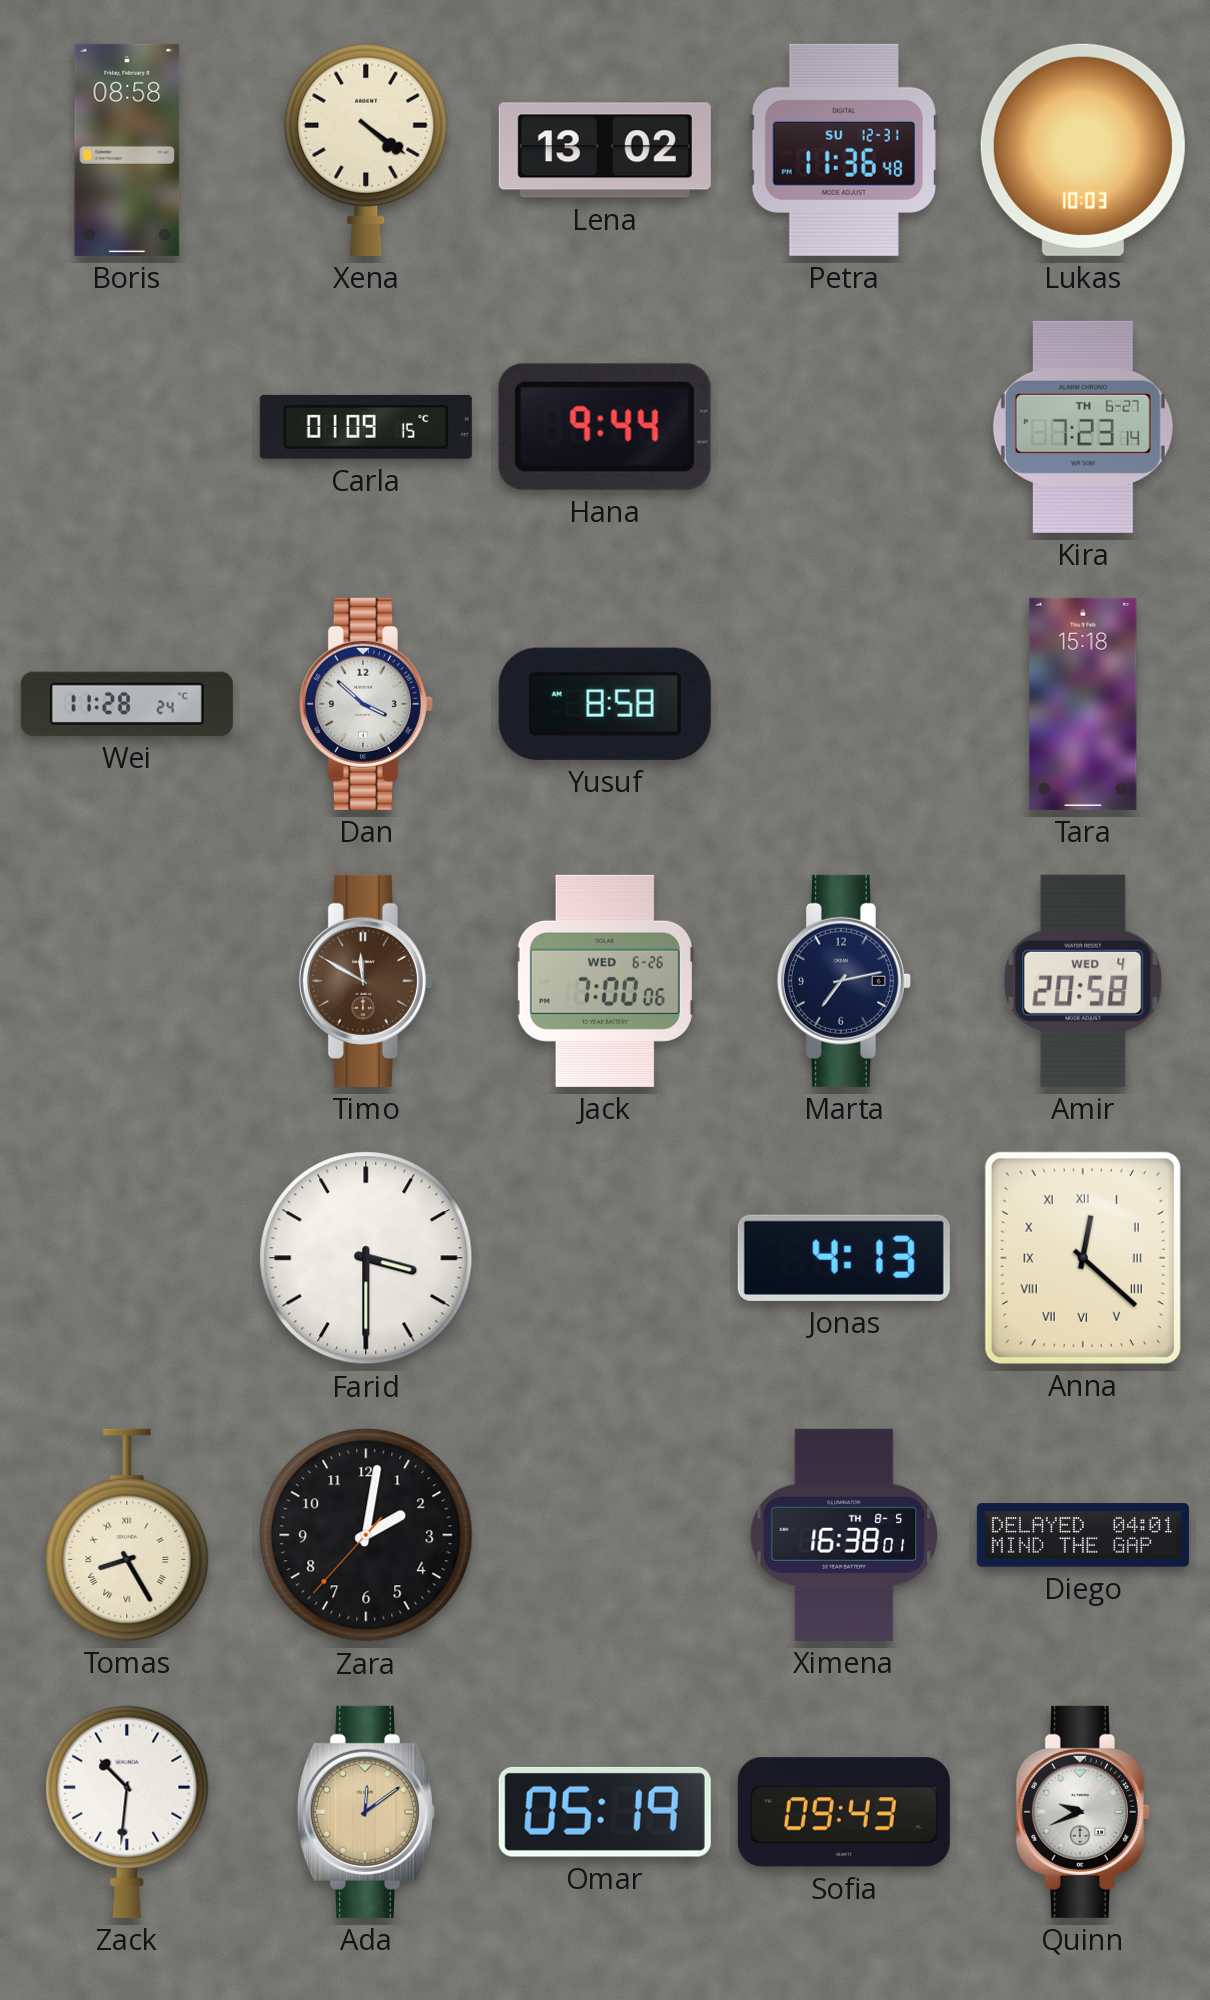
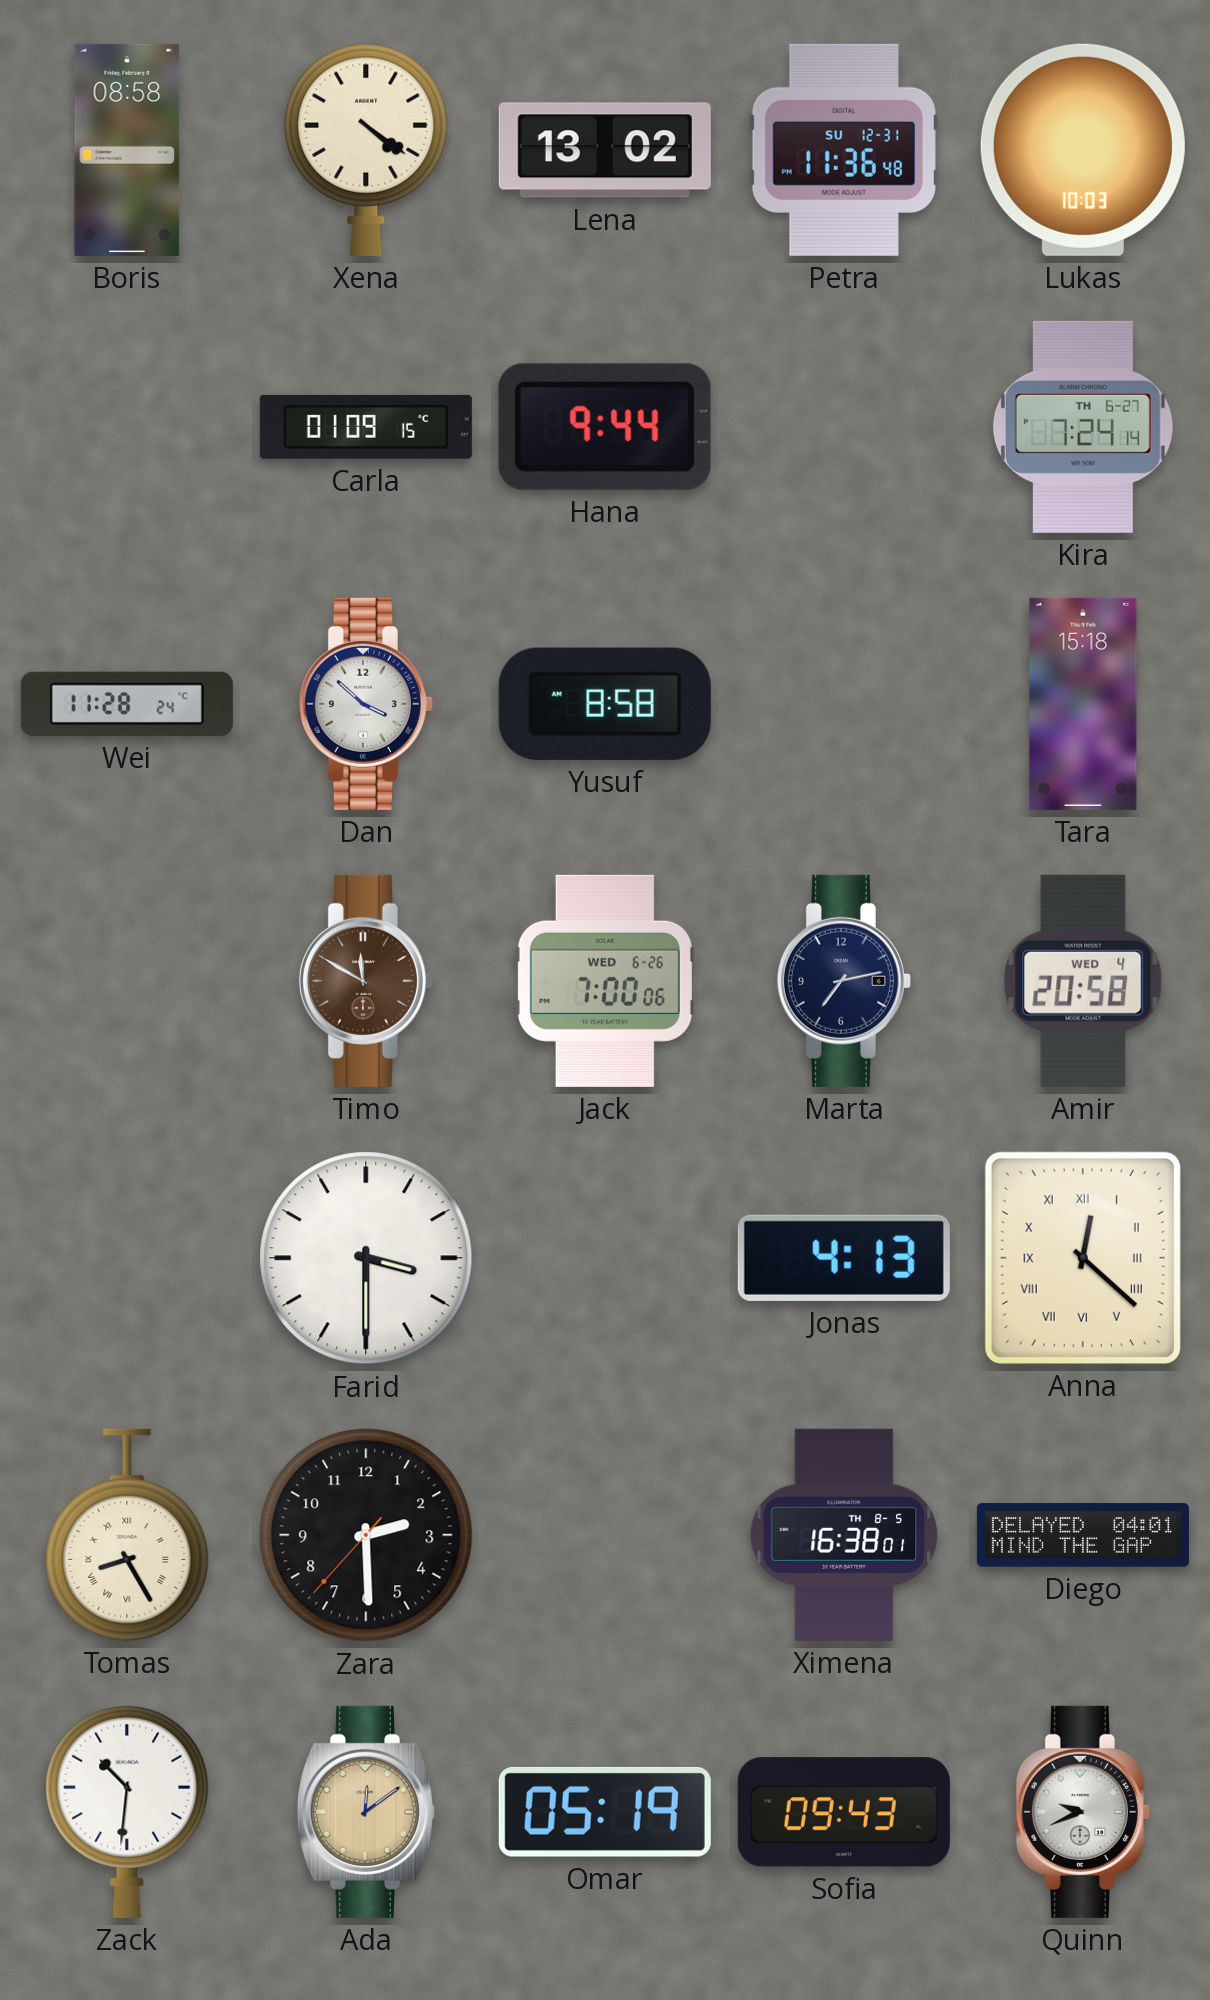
Kira: 7:23 -> 7:24 (1083, 427)
Zara: 2:01 -> 2:29 (366, 1535)
